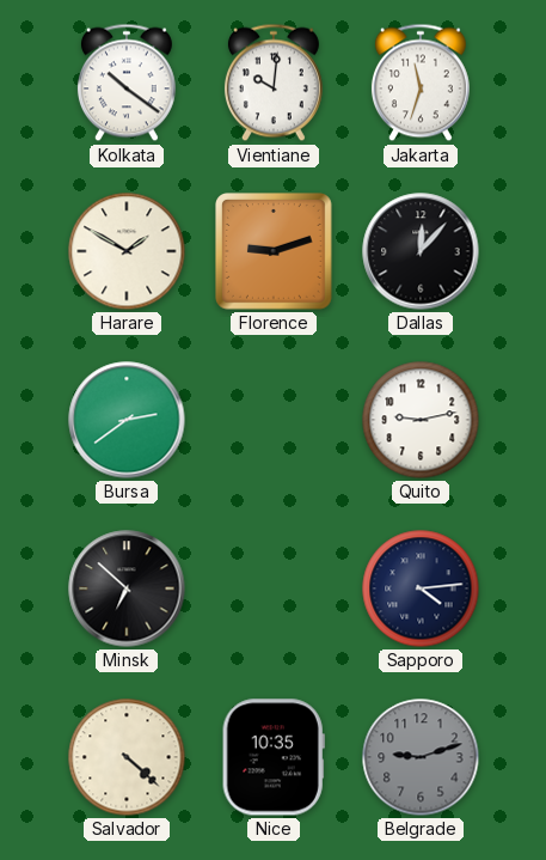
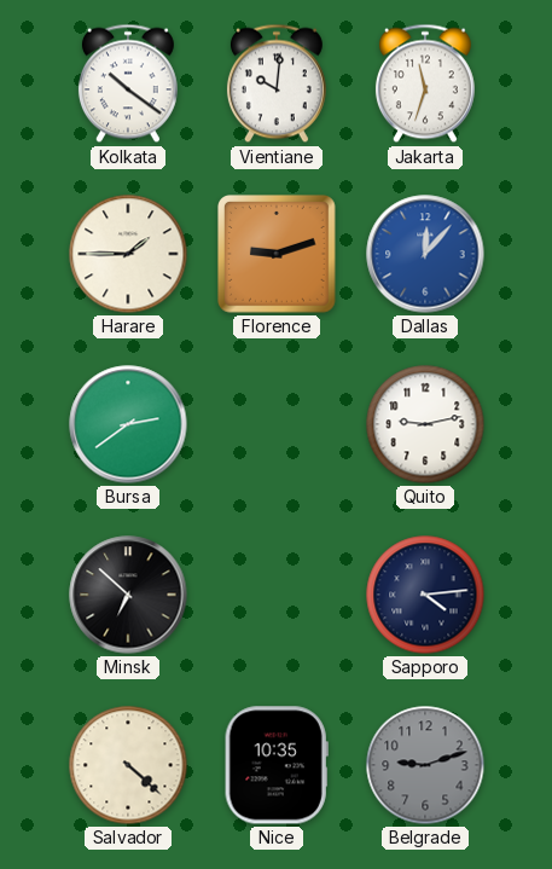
Harare: 1:50 -> 1:45 (128, 254)
Dallas dial: black -> blue (425, 254)
